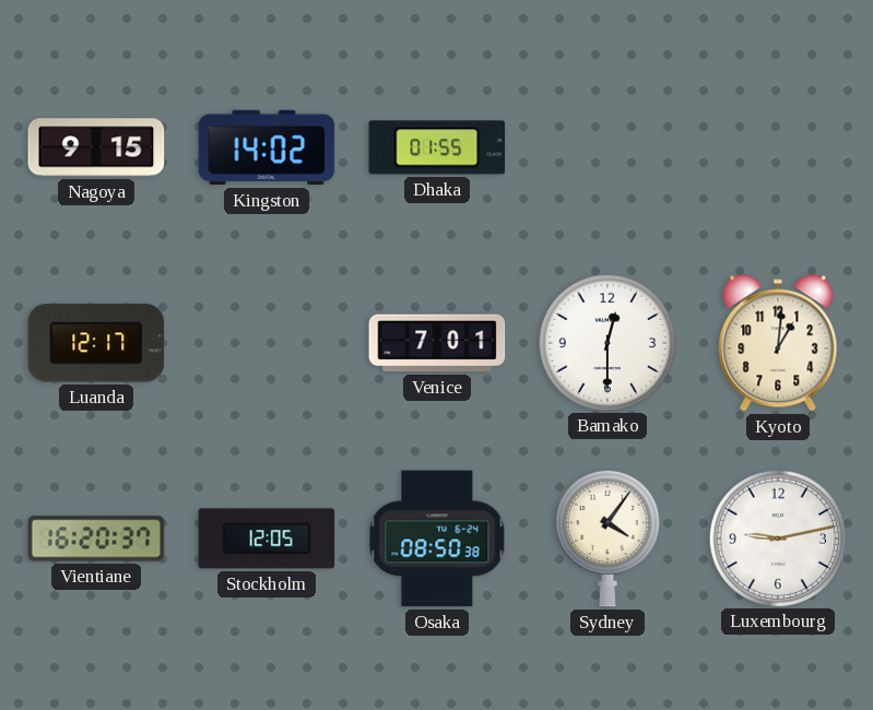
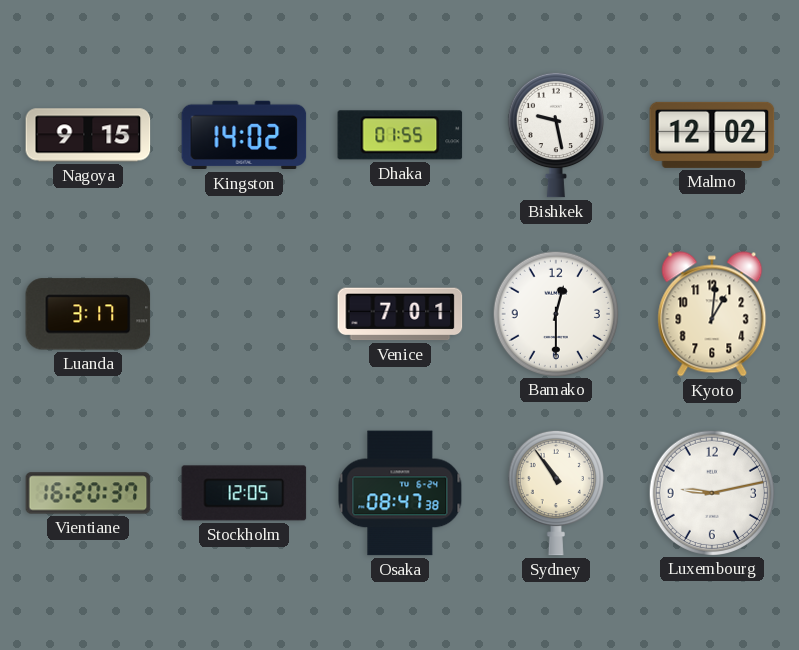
Bishkek: none -> 9:28 (556, 135)
Malmo: none -> 12:02 (712, 135)
Luanda: 12:17 -> 3:17 (88, 314)
Osaka: 08:50 -> 08:47 (400, 493)
Sydney: 4:06 -> 10:54 (556, 493)
